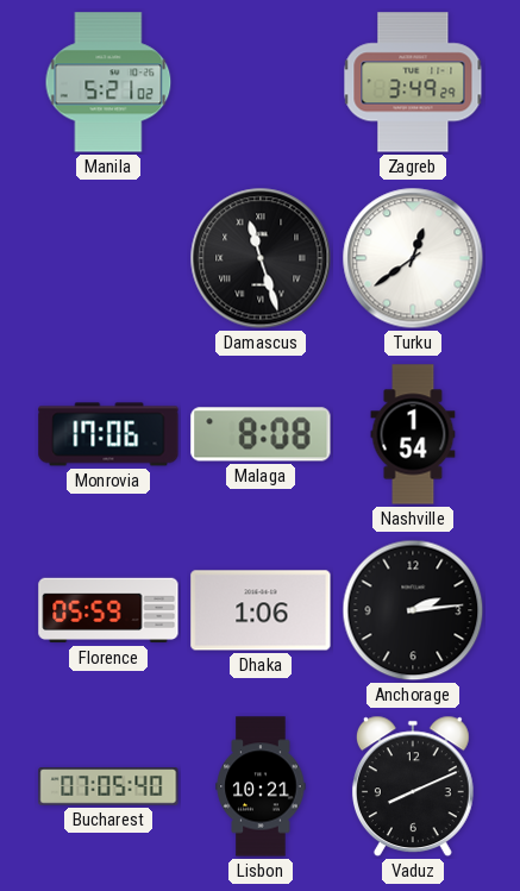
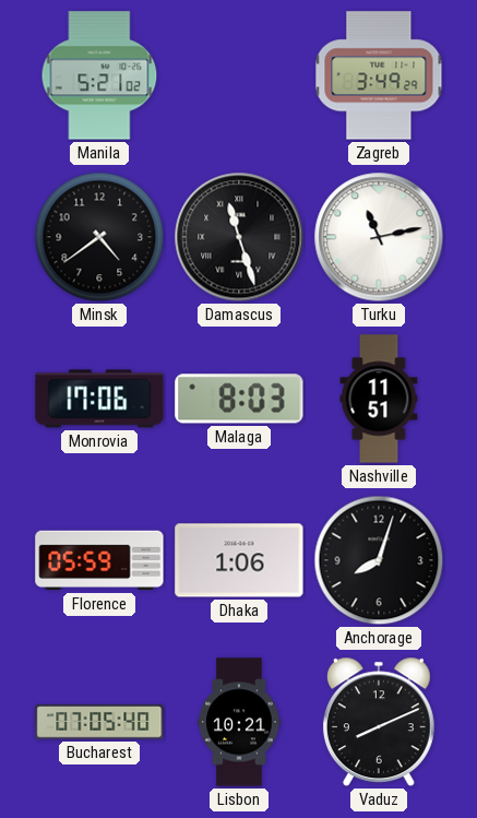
Minsk: none -> 4:39 (99, 237)
Turku: 12:39 -> 11:13 (379, 237)
Malaga: 8:08 -> 8:03 (239, 399)
Nashville: 1:54 -> 11:51 (379, 399)
Anchorage: 2:14 -> 8:03 (379, 560)
